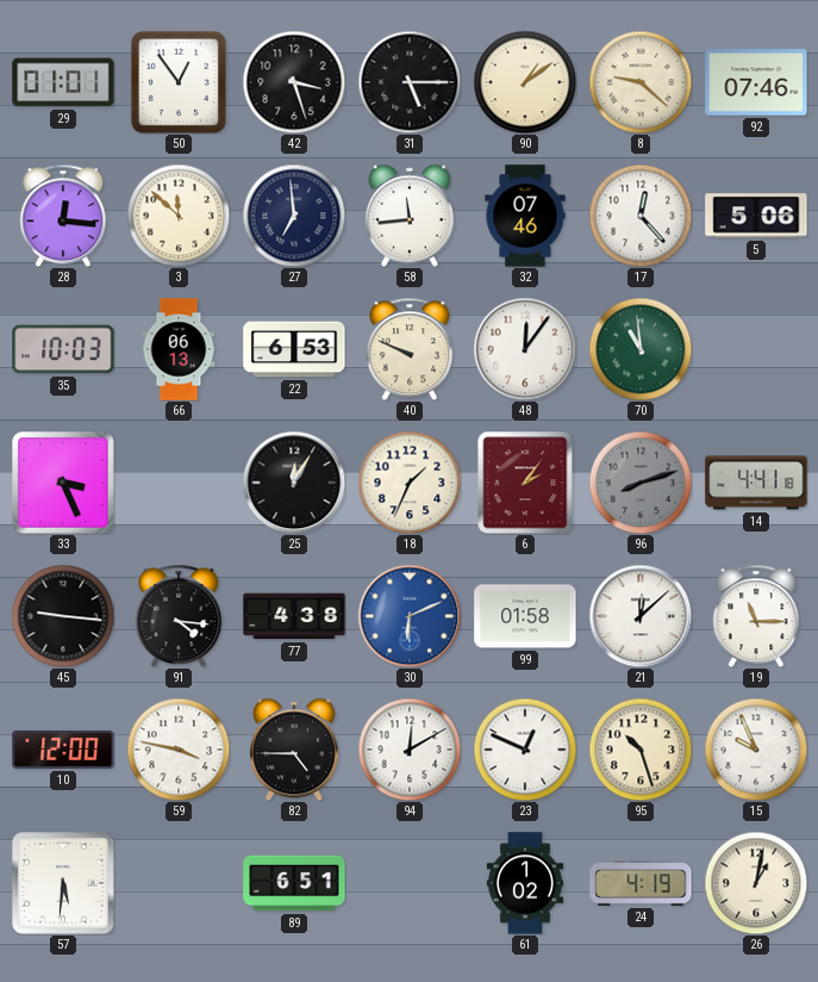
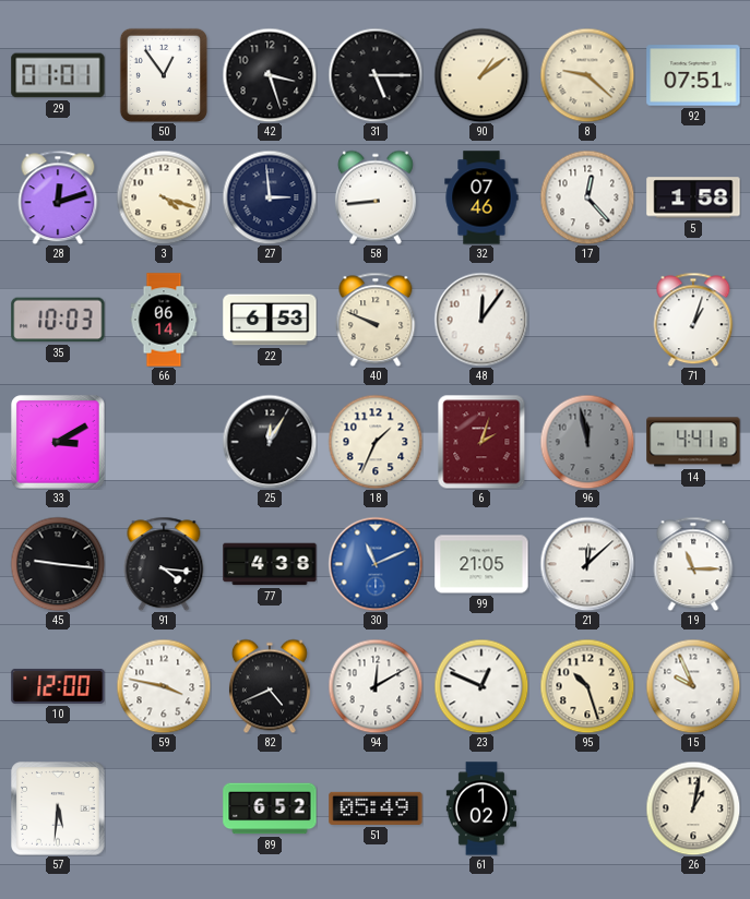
92: 07:46 -> 07:51 (693, 75)
28: 12:16 -> 12:12 (58, 197)
3: 11:52 -> 4:18 (164, 197)
27: 6:59 -> 2:59 (270, 197)
58: 11:44 -> 8:44 (376, 197)
5: 5:06 -> 1:58 (693, 197)
66: 06:13 -> 06:14 (164, 320)
70: 10:59 -> none (641, 349)
71: none -> 1:03 (693, 320)
33: 3:26 -> 3:10 (59, 443)
6: 2:06 -> 2:03 (481, 442)
96: 8:12 -> 11:58 (587, 442)
30: 6:11 -> 11:11 (376, 564)
99: 01:58 -> 21:05 (481, 564)
82: 4:45 -> 4:41 (270, 686)
89: 6:51 -> 6:52 (270, 808)
51: none -> 05:49 (376, 808)
24: 4:19 -> none (641, 884)
